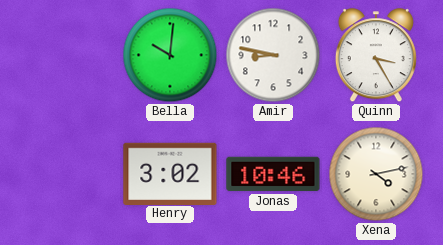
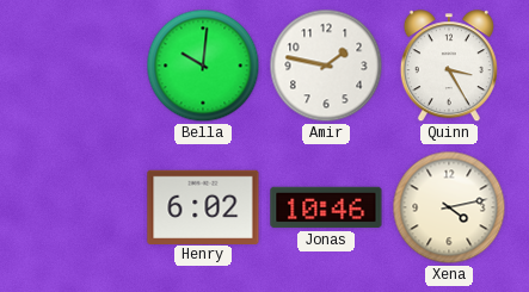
Amir: 8:47 -> 1:47 (326, 66)
Henry: 3:02 -> 6:02 (203, 206)
